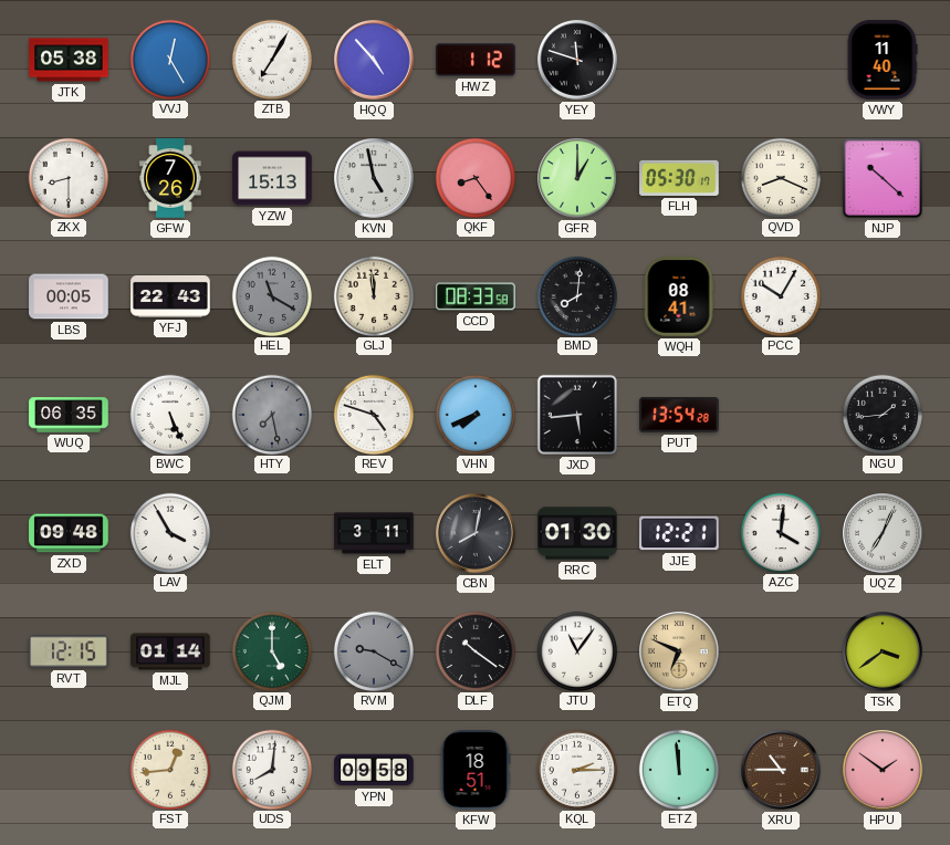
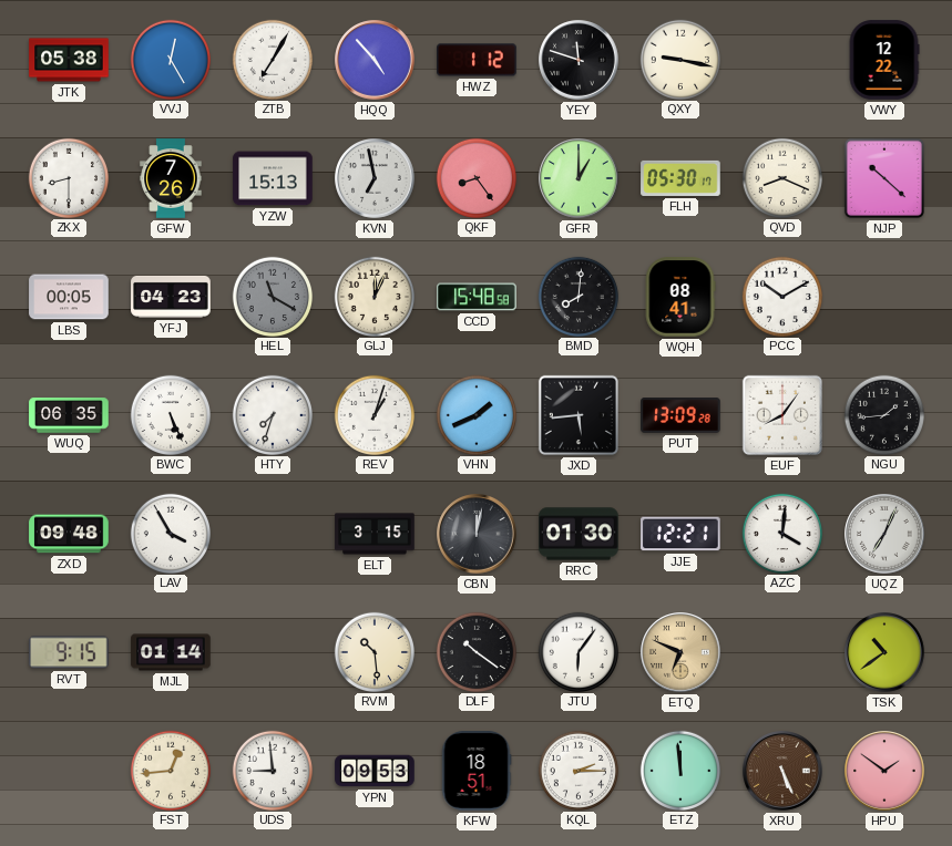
QXY: none -> 9:17 (679, 59)
VWY: 11:40 -> 12:22 (884, 60)
KVN: 4:58 -> 6:58 (375, 178)
YFJ: 22:43 -> 04:23 (171, 297)
GLJ: 11:59 -> 12:04 (373, 296)
CCD: 08:33 -> 15:48 (477, 297)
PCC: 10:05 -> 10:10 (781, 296)
HTY: 7:28 -> 7:33 (272, 414)
HTY dial: grey -> white (272, 414)
REV: 4:48 -> 1:03 (373, 414)
VHN: 7:41 -> 1:41 (475, 414)
PUT: 13:54 -> 13:09 (680, 416)
EUF: none -> 8:06 (782, 415)
ELT: 3:11 -> 3:15 (375, 534)
CBN: 8:02 -> 12:02 (477, 534)
RVT: 12:15 -> 9:15 (69, 652)
QJM: 5:00 -> none (271, 650)
RVM: 9:20 -> 10:29 (373, 651)
RVM dial: grey -> cream (373, 651)
JTU: 11:06 -> 6:06 (577, 651)
TSK: 3:39 -> 10:39 (884, 652)
UDS: 8:01 -> 8:59 (272, 770)
YPN: 09:58 -> 09:53 (375, 771)
XRU: 10:45 -> 5:26 (782, 771)
